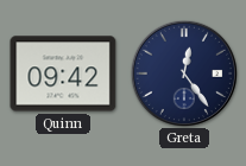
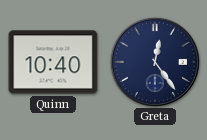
Quinn: 09:42 -> 10:40 (53, 62)
